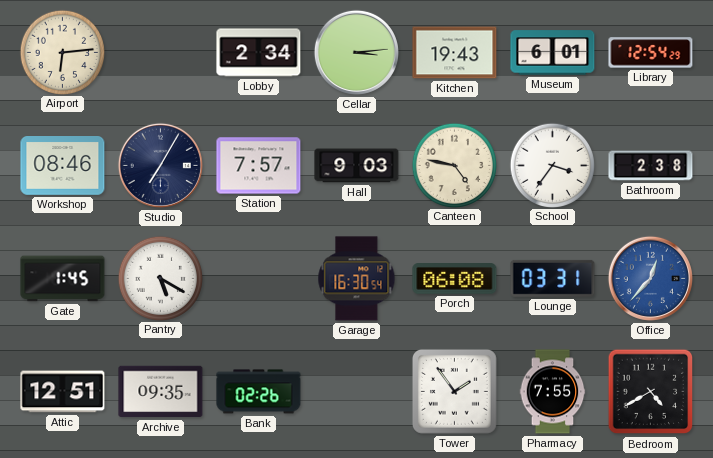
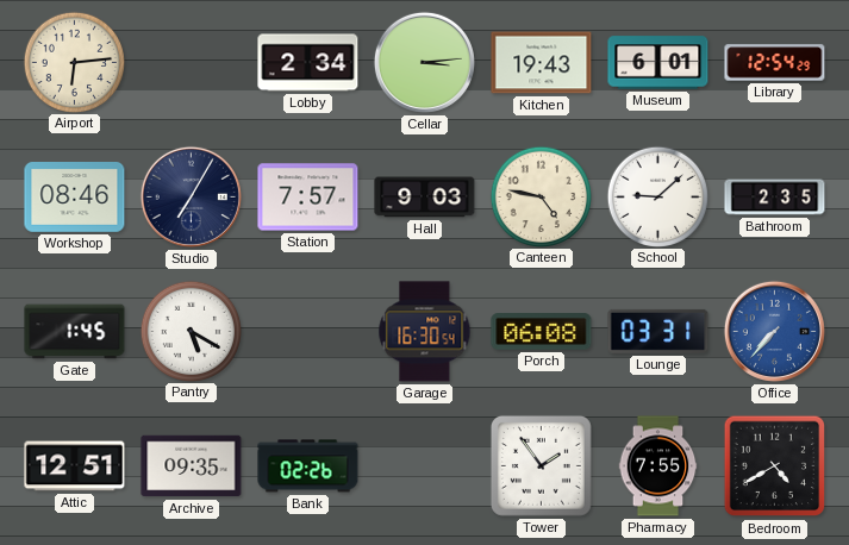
School: 3:36 -> 9:08 (657, 196)
Bathroom: 2:38 -> 2:35 (775, 198)
Office: 12:37 -> 7:37 (774, 331)
